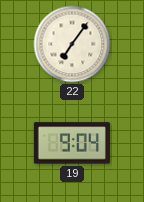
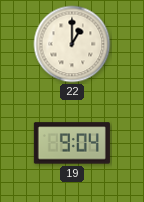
22: 7:06 -> 1:00 (72, 44)
